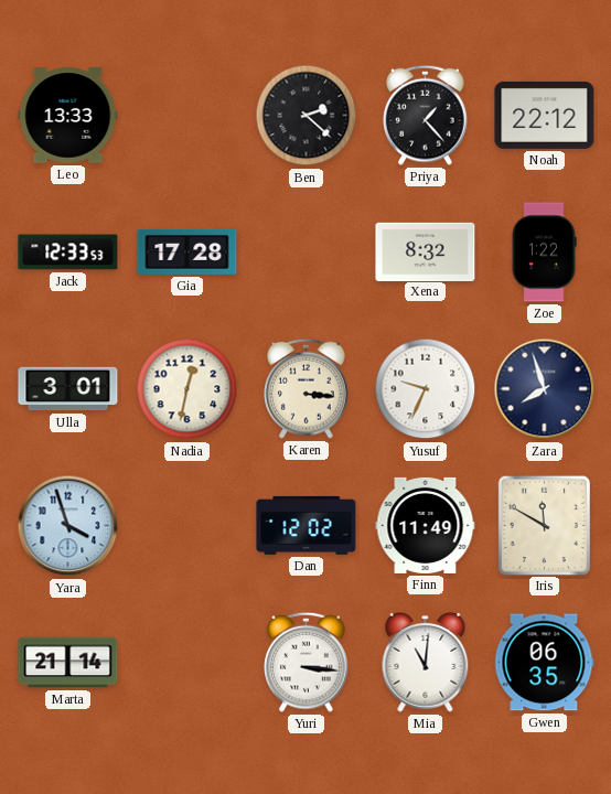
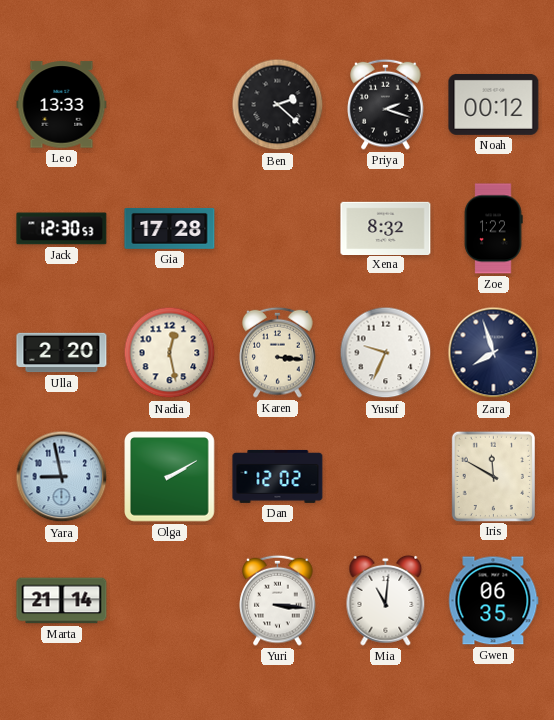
Priya: 1:23 -> 2:18 (386, 104)
Noah: 22:12 -> 00:12 (494, 104)
Jack: 12:33 -> 12:30 (62, 229)
Ulla: 3:01 -> 2:20 (62, 353)
Nadia: 12:32 -> 12:28 (170, 353)
Yara: 3:57 -> 8:58 (62, 477)
Olga: none -> 2:10 (170, 477)
Finn: 11:49 -> none (426, 525)
